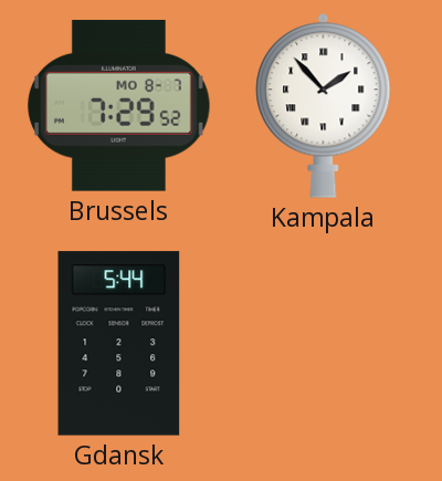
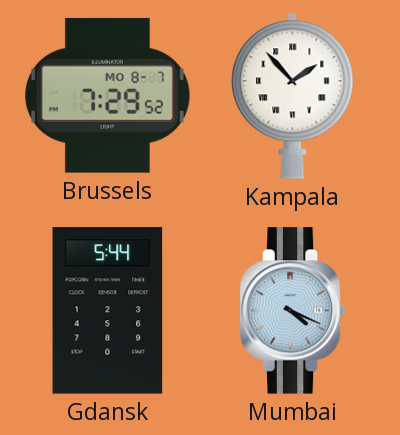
Mumbai: none -> 4:19 (293, 311)
